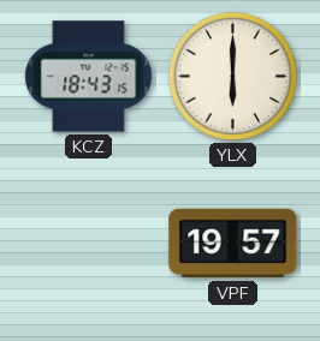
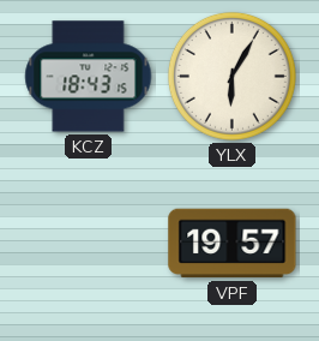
YLX: 6:00 -> 6:05 (231, 76)
